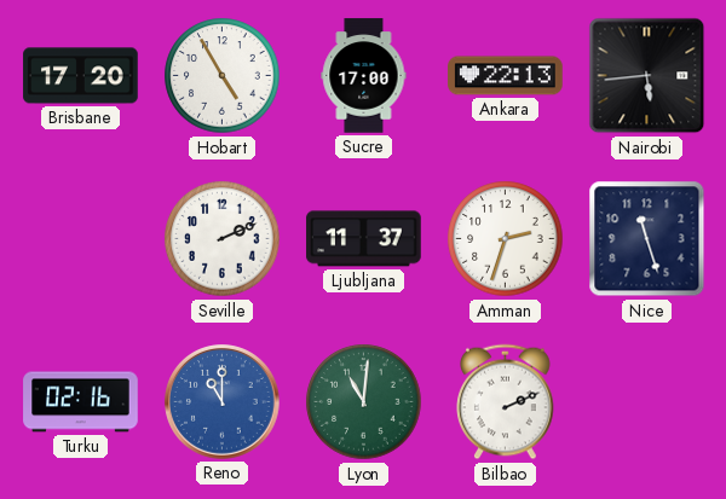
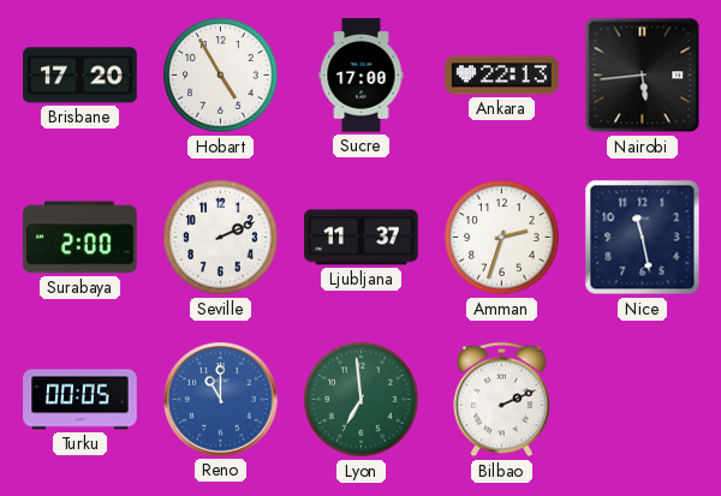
Surabaya: none -> 2:00 (81, 238)
Nice: 11:27 -> 11:28 (643, 238)
Turku: 02:16 -> 00:05 (81, 400)
Lyon: 11:01 -> 6:59 (362, 400)
